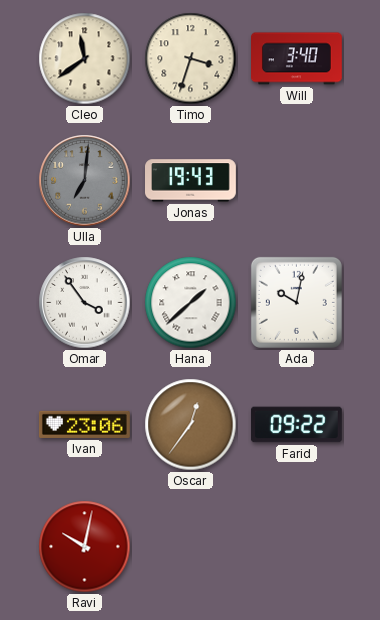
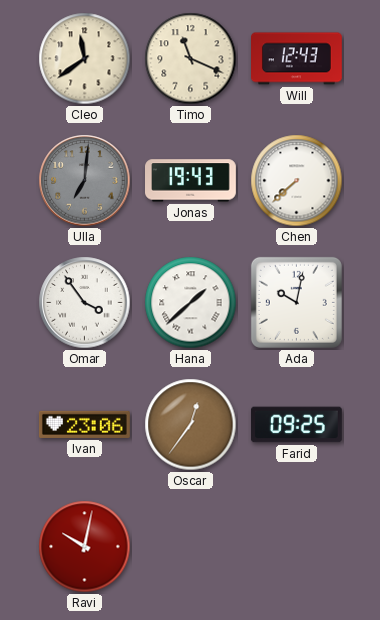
Timo: 3:33 -> 11:19 (191, 59)
Will: 3:40 -> 12:43 (297, 59)
Chen: none -> 7:38 (297, 181)
Farid: 09:22 -> 09:25 (297, 425)
